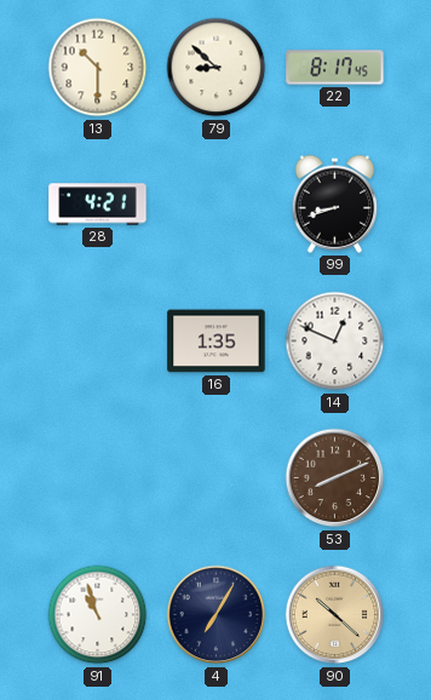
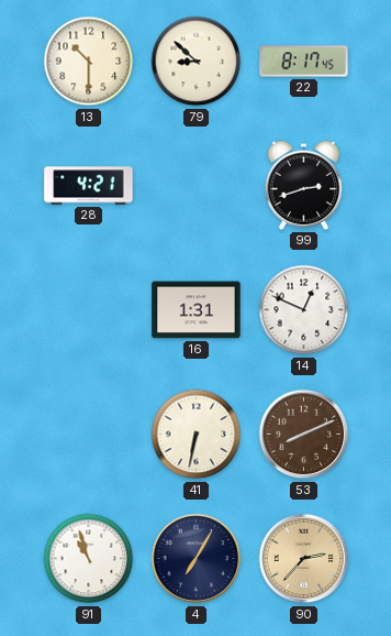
99: 8:42 -> 2:42 (304, 185)
16: 1:35 -> 1:31 (197, 310)
41: none -> 6:32 (197, 435)
90: 10:22 -> 2:37 (304, 559)
